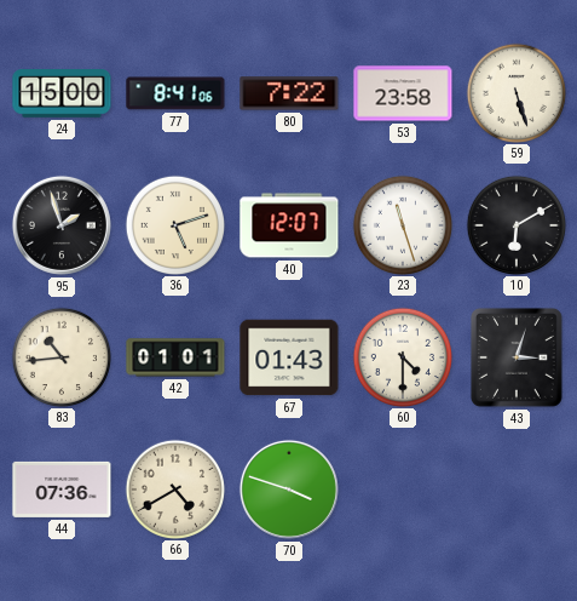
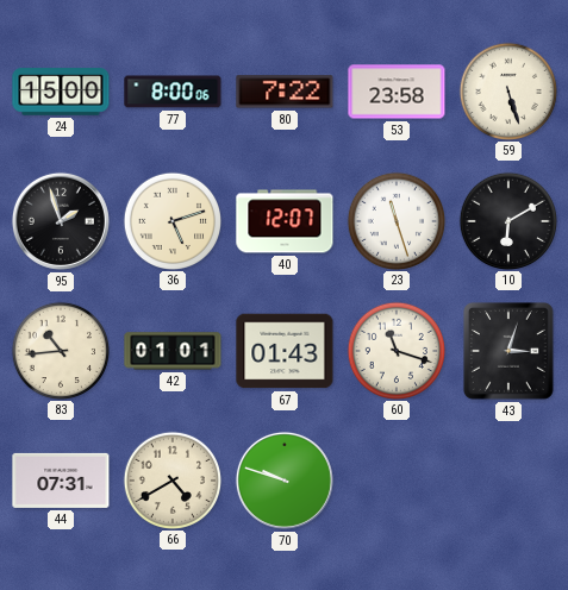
77: 8:41 -> 8:00 (173, 92)
60: 4:30 -> 11:18 (395, 350)
44: 07:36 -> 07:31 (61, 481)
70: 3:48 -> 9:48 (285, 481)
